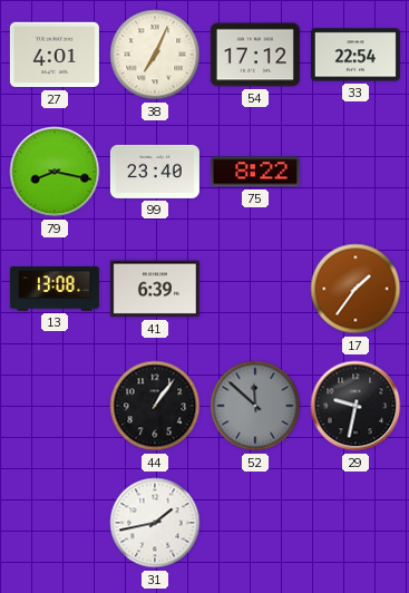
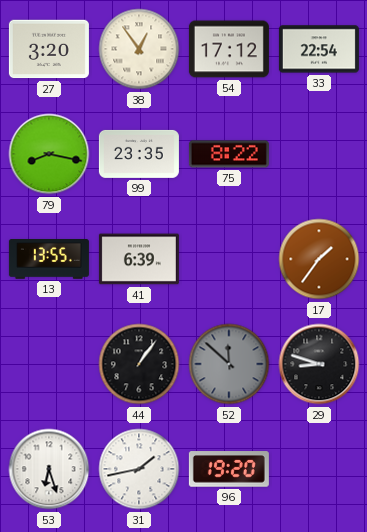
27: 4:01 -> 3:20 (49, 49)
38: 7:04 -> 12:54 (139, 49)
99: 23:40 -> 23:35 (139, 154)
13: 13:08 -> 13:55 (49, 260)
29: 9:32 -> 8:48 (319, 364)
53: none -> 6:27 (49, 469)
96: none -> 19:20 (229, 469)
